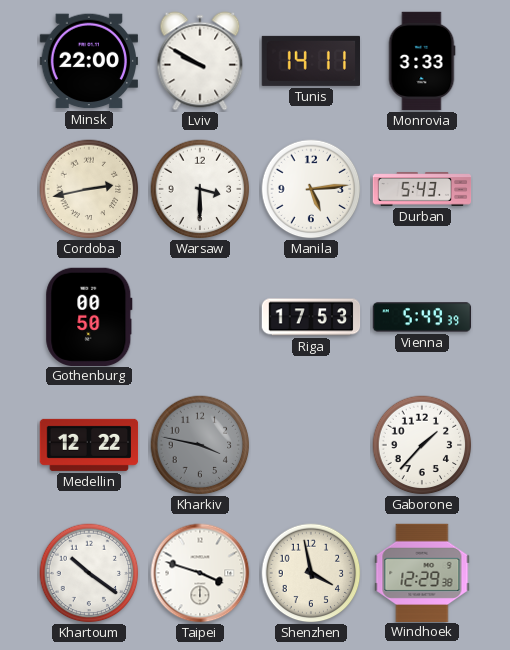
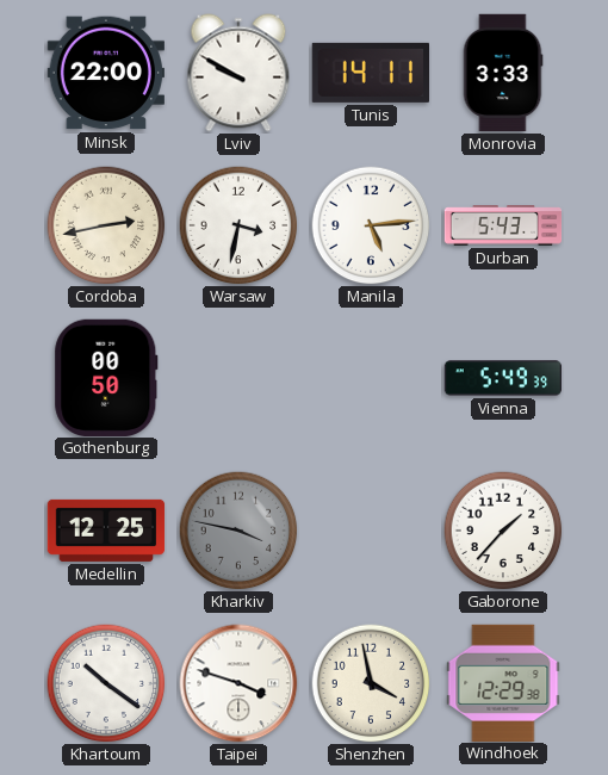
Warsaw: 3:30 -> 3:32 (238, 225)
Riga: 17:53 -> none (311, 317)
Medellin: 12:22 -> 12:25 (106, 531)
